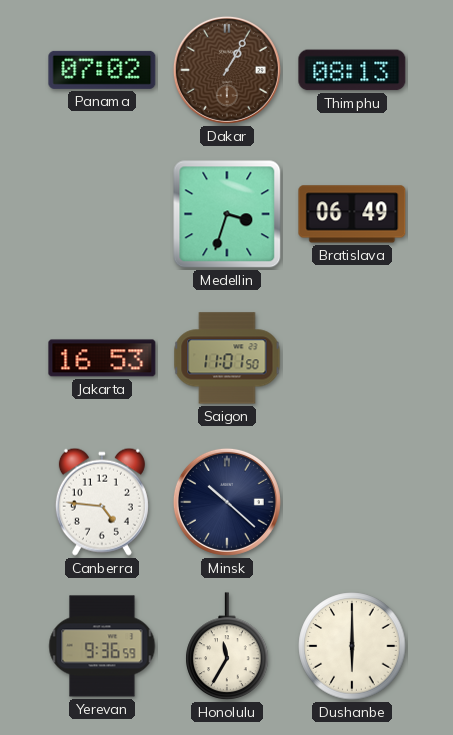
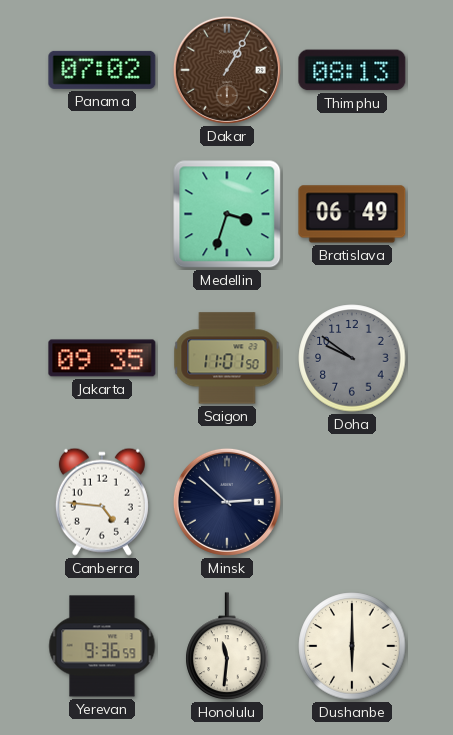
Jakarta: 16:53 -> 09:35 (102, 358)
Doha: none -> 9:51 (352, 358)
Minsk: 10:22 -> 2:52 (227, 502)
Honolulu: 11:35 -> 11:31 (227, 646)
